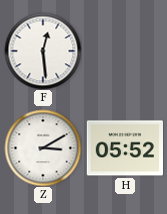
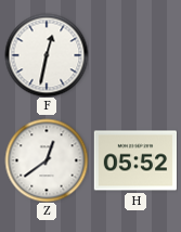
F: 12:29 -> 12:32 (47, 55)
Z: 3:10 -> 12:39 (47, 160)
